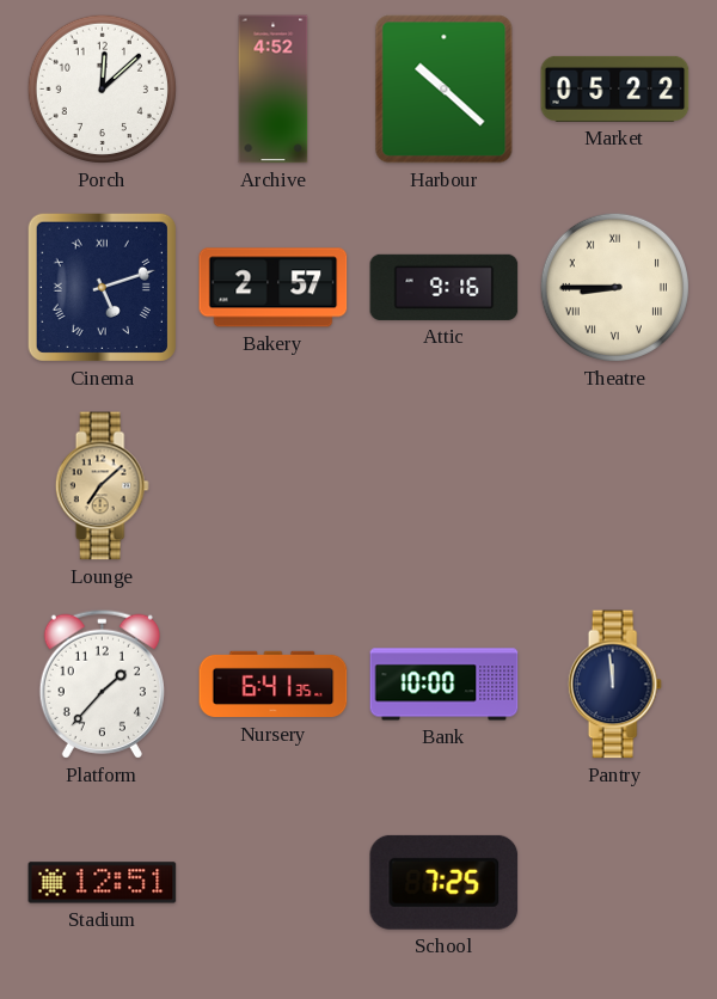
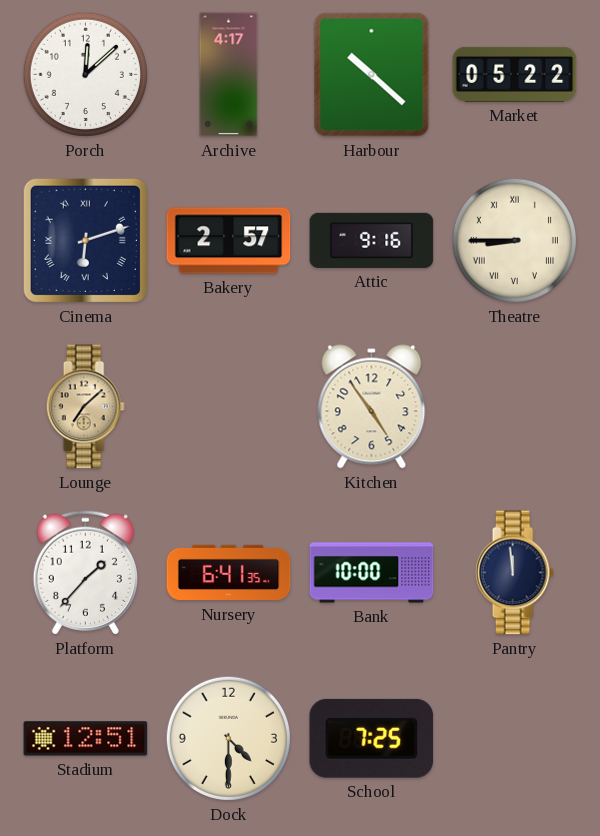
Archive: 4:52 -> 4:17 (229, 75)
Cinema: 5:12 -> 6:12 (85, 240)
Kitchen: none -> 4:54 (372, 407)
Dock: none -> 4:30 (228, 738)
